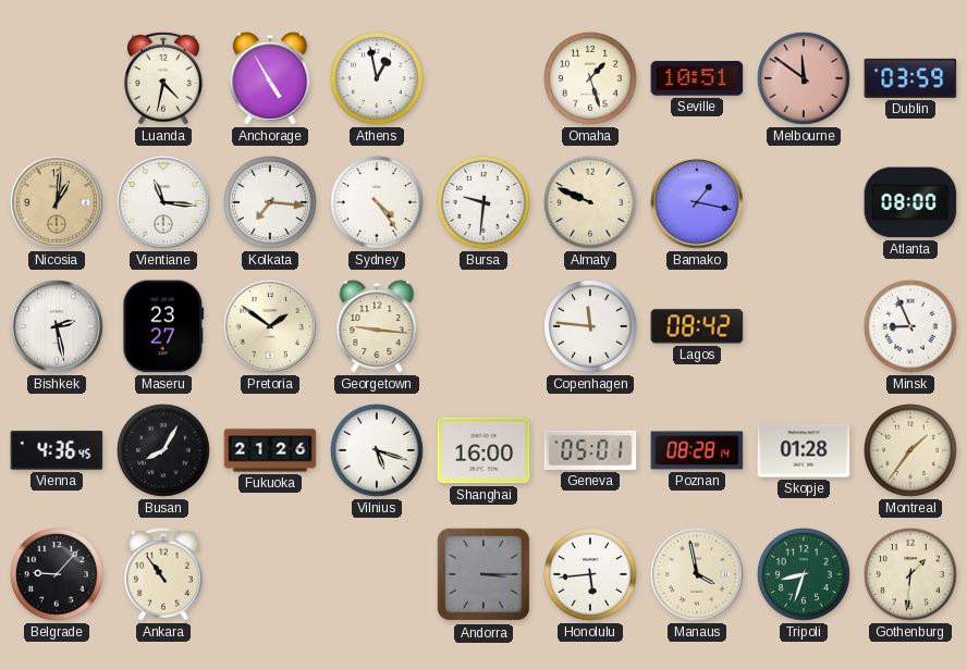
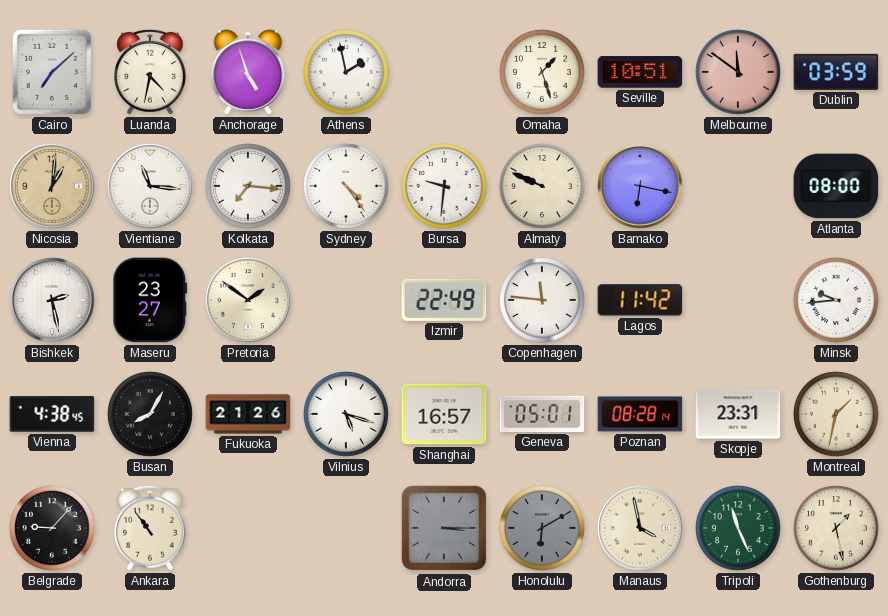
Cairo: none -> 7:08 (52, 72)
Anchorage: 4:55 -> 4:57 (248, 72)
Athens: 12:58 -> 1:58 (346, 72)
Bamako: 1:17 -> 6:17 (640, 186)
Georgetown: 9:16 -> none (377, 326)
Izmir: none -> 22:49 (444, 300)
Lagos: 08:42 -> 11:42 (640, 300)
Minsk: 8:56 -> 9:44 (836, 300)
Vienna: 4:36 -> 4:38 (52, 414)
Shanghai: 16:00 -> 16:57 (444, 414)
Skopje: 01:28 -> 23:31 (738, 414)
Montreal: 1:36 -> 1:32 (836, 414)
Honolulu: 5:44 -> 6:10 (542, 528)
Honolulu dial: white -> grey (542, 528)
Tripoli: 8:33 -> 11:26 (738, 528)
Gothenburg: 1:31 -> 1:28 (836, 528)
